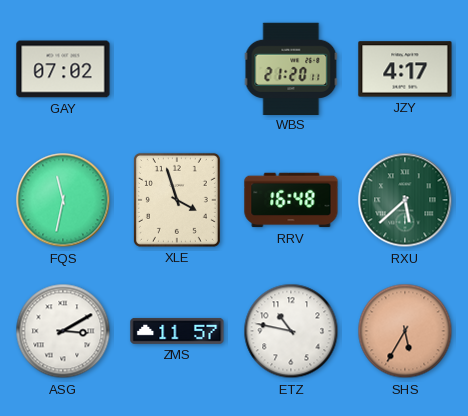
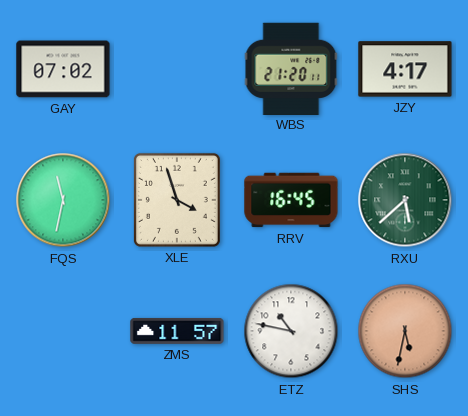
RRV: 16:48 -> 16:45 (291, 200)
ASG: 3:10 -> none (63, 331)
SHS: 5:35 -> 5:32 (405, 331)
